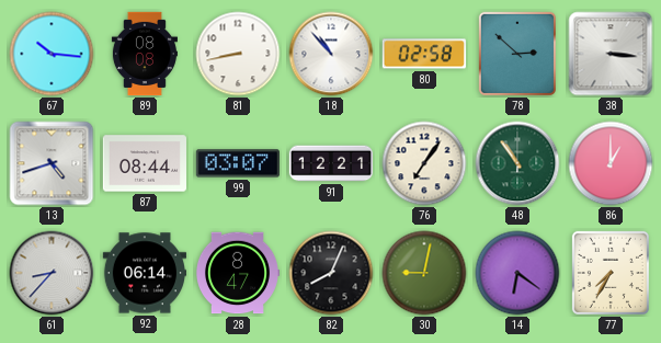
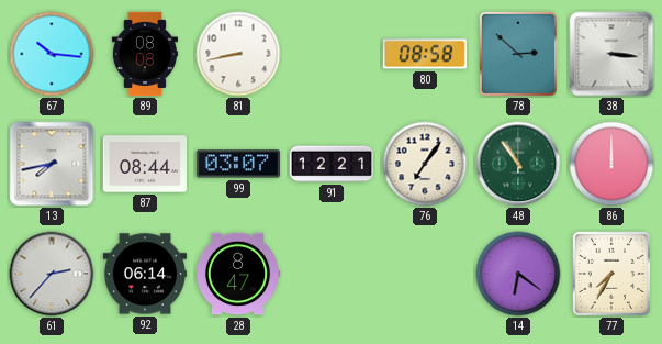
18: 10:53 -> none (331, 54)
80: 02:58 -> 08:58 (425, 54)
13: 4:42 -> 7:43 (52, 164)
86: 1:00 -> 12:00 (611, 164)
61: 8:37 -> 2:37 (52, 274)
82: 8:04 -> none (331, 273)
30: 9:02 -> none (424, 273)
